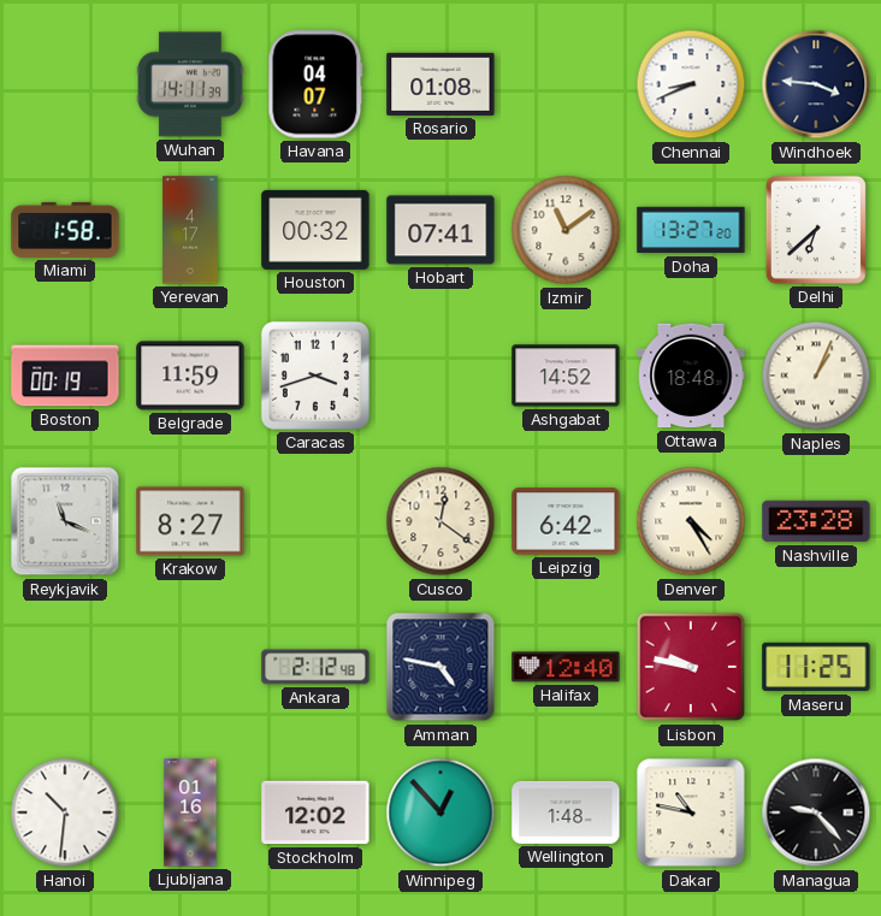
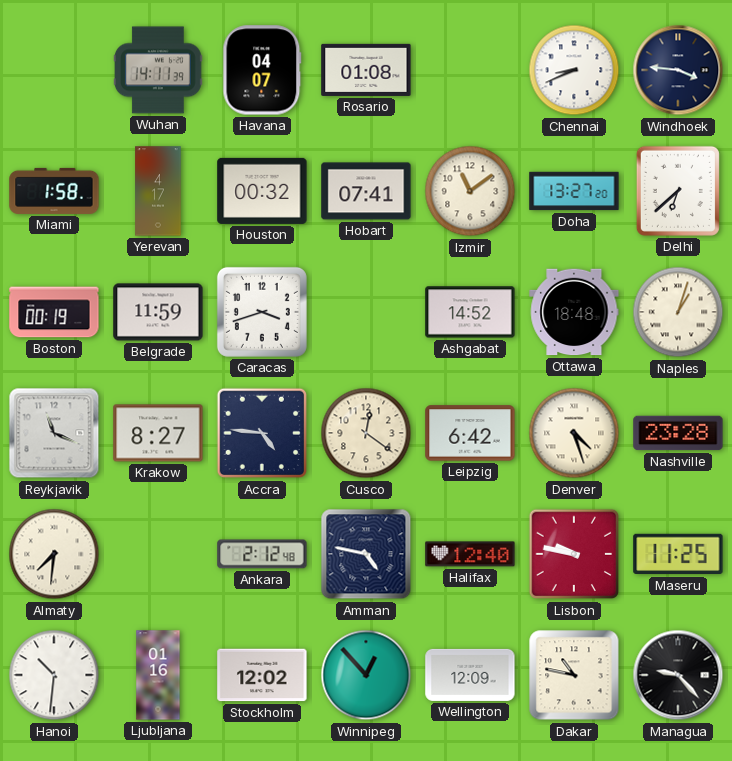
Naples: 1:04 -> 1:03 (678, 312)
Accra: none -> 4:46 (262, 433)
Denver: 4:25 -> 4:27 (574, 433)
Almaty: none -> 7:31 (54, 554)
Wellington: 1:48 -> 12:09 (470, 675)
